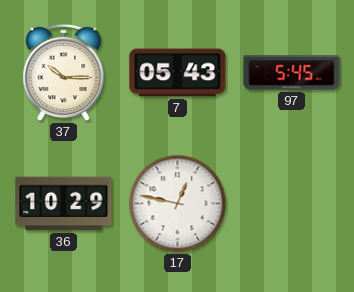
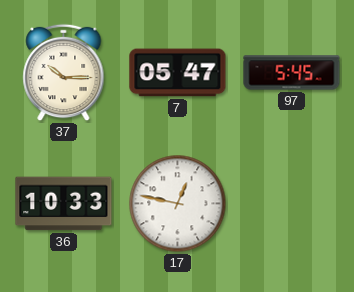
7: 05:43 -> 05:47 (178, 73)
36: 10:29 -> 10:33 (64, 204)
